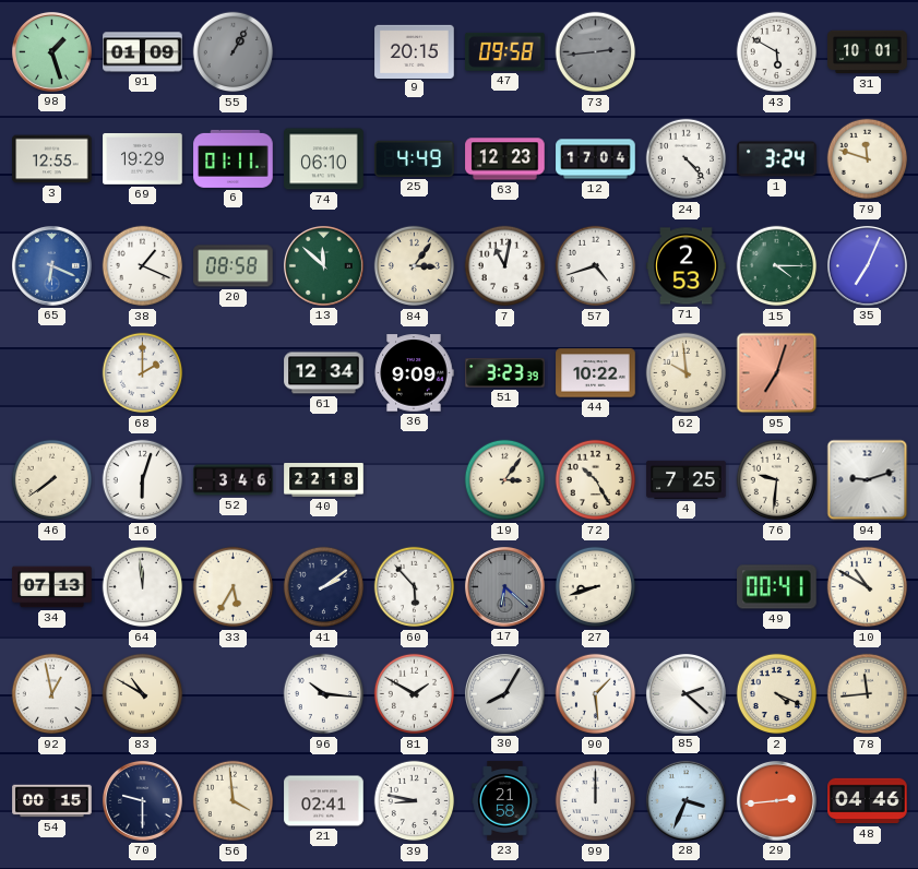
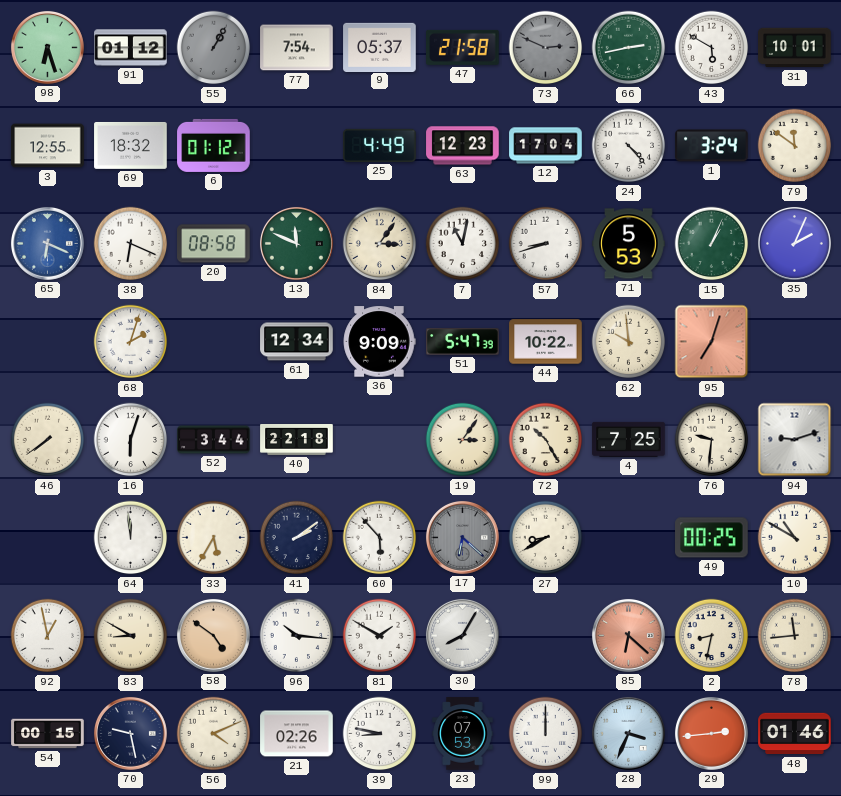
98: 1:27 -> 6:27 (48, 47)
91: 01:09 -> 01:12 (131, 48)
77: none -> 7:54 (297, 48)
9: 20:15 -> 05:37 (380, 47)
47: 09:58 -> 21:58 (463, 47)
73: 2:44 -> 2:49 (546, 48)
66: none -> 2:43 (629, 48)
69: 19:29 -> 18:32 (131, 145)
6: 01:11 -> 01:12 (214, 145)
74: 06:10 -> none (324, 159)
79: 11:48 -> 11:51 (795, 146)
38: 1:19 -> 6:19 (131, 244)
13: 11:52 -> 11:49 (297, 243)
57: 4:42 -> 8:42 (546, 244)
71: 2:53 -> 5:53 (629, 244)
15: 4:15 -> 1:04 (712, 244)
35: 7:04 -> 2:04 (795, 243)
68: 2:00 -> 2:03 (131, 342)
51: 3:23 -> 5:47 (463, 342)
52: 3:46 -> 3:44 (214, 440)
34: 07:13 -> none (52, 587)
27: 8:42 -> 8:40 (546, 538)
49: 00:41 -> 00:25 (712, 538)
83: 10:50 -> 8:50 (131, 636)
58: none -> 4:51 (214, 635)
90: 1:29 -> none (596, 694)
85: 2:22 -> 6:22 (629, 635)
85 dial: white -> salmon (629, 635)
2: 4:19 -> 8:32 (712, 636)
70: 9:30 -> 9:28 (131, 733)
56: 3:59 -> 4:11 (214, 734)
21: 02:41 -> 02:26 (297, 734)
23: 21:58 -> 07:53 (463, 734)
48: 04:46 -> 01:46 (795, 734)
